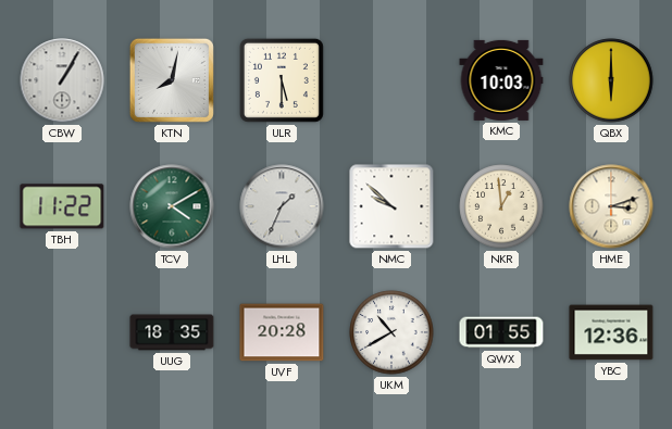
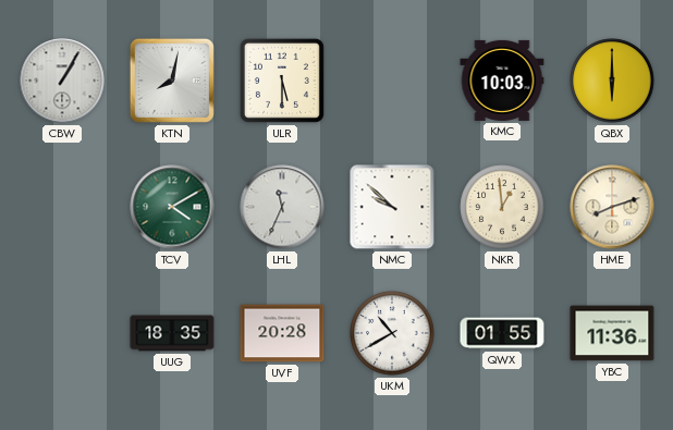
TBH: 11:22 -> none (62, 206)
LHL: 1:34 -> 11:34 (282, 207)
HME: 3:12 -> 8:12 (612, 207)
YBC: 12:36 -> 11:36 (612, 333)
